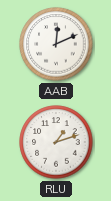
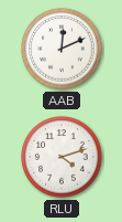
RLU: 1:12 -> 4:12 (62, 157)
